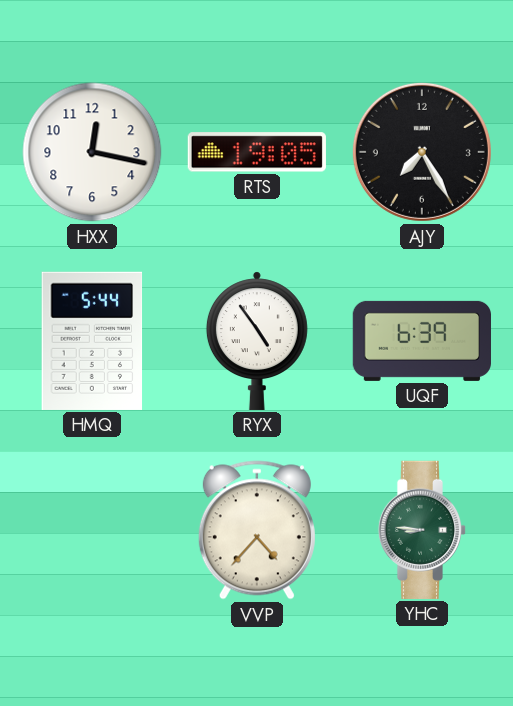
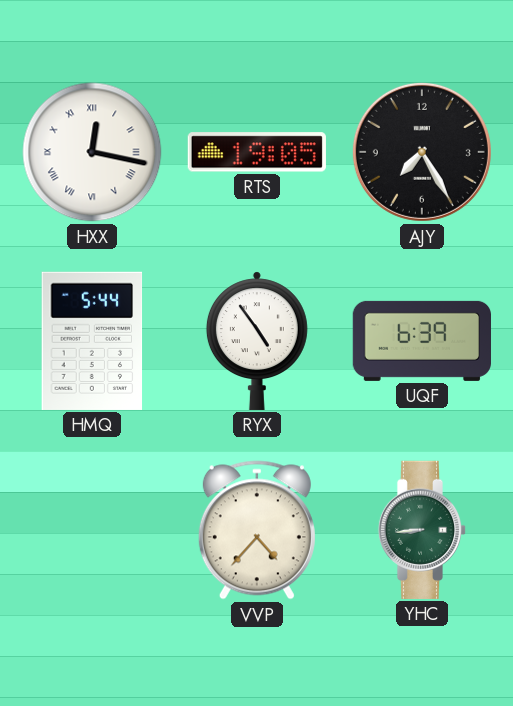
HXX numerals: Arabic -> Roman (92, 152)
YHC: 8:46 -> 8:44 (422, 530)
